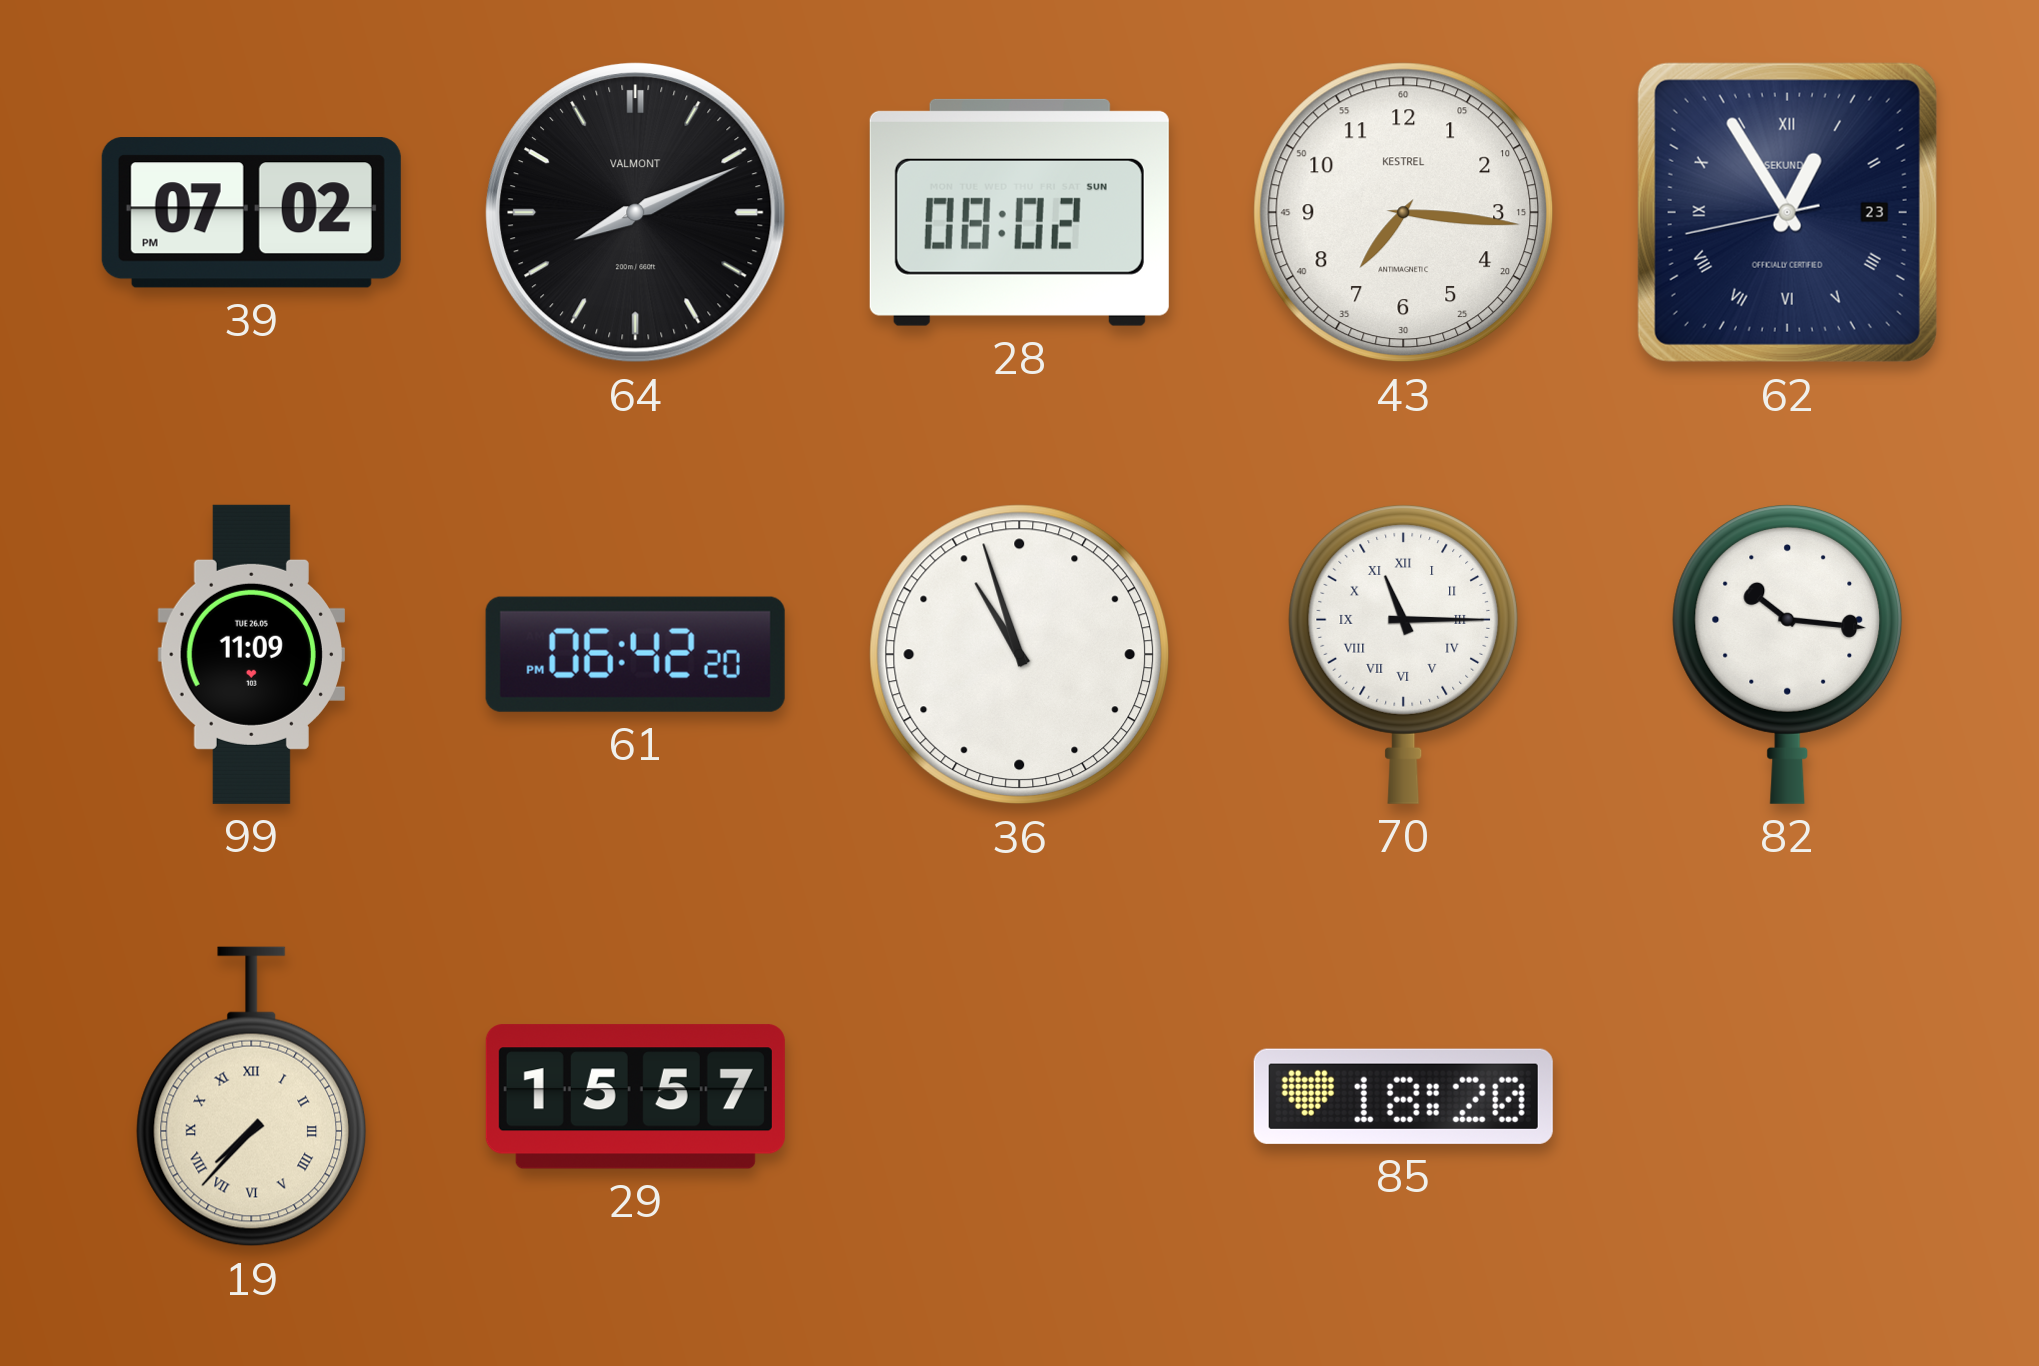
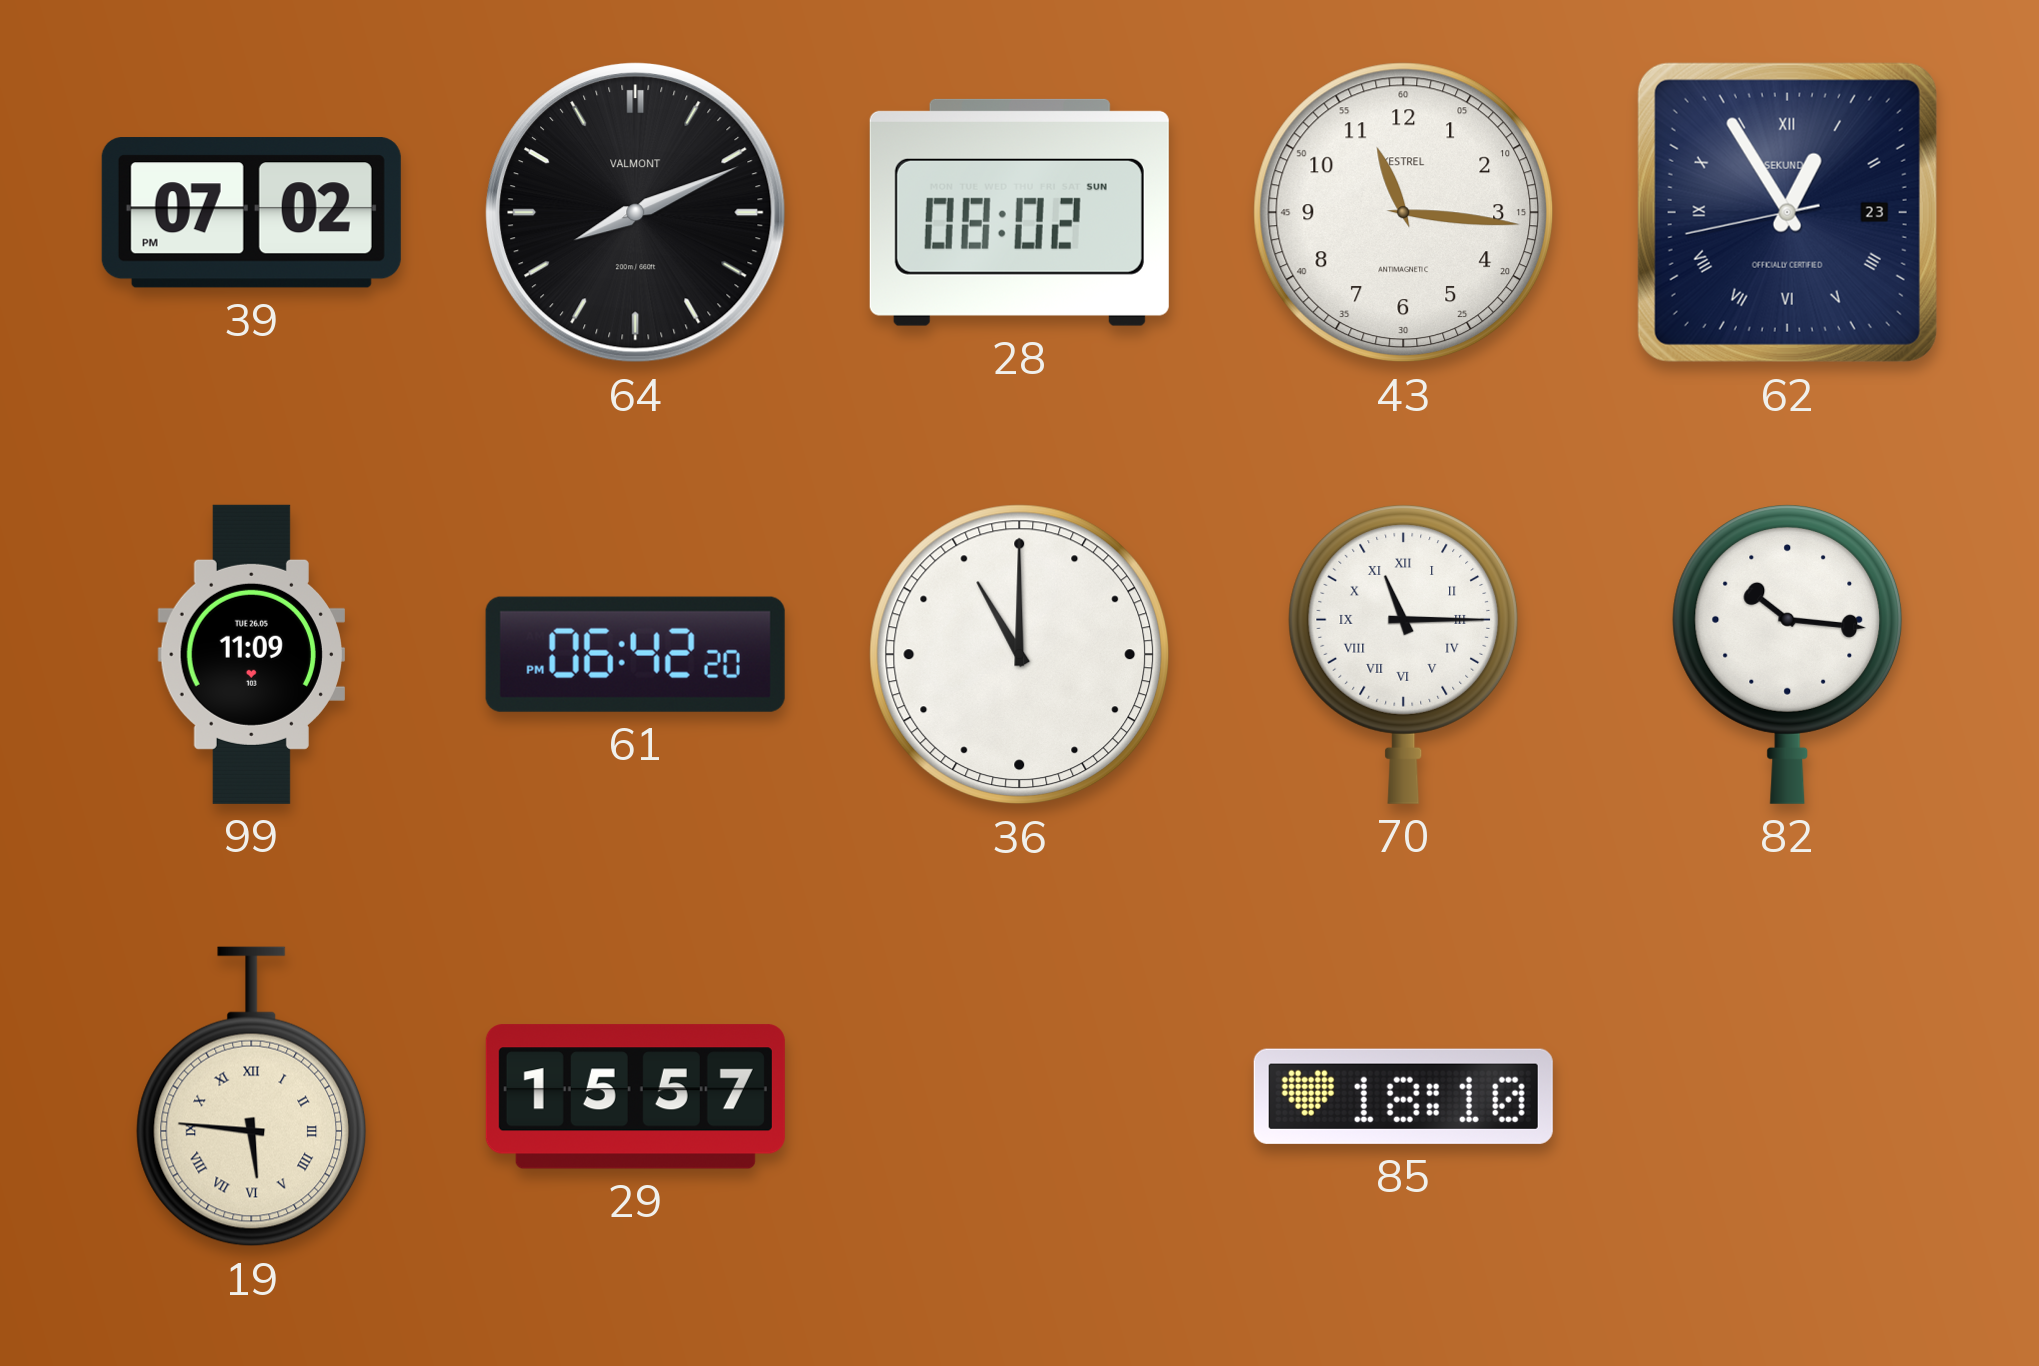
43: 7:16 -> 11:16 (1404, 213)
36: 10:57 -> 11:00 (1020, 655)
19: 7:37 -> 5:46 (252, 1097)
85: 18:20 -> 18:10 (1403, 1096)
